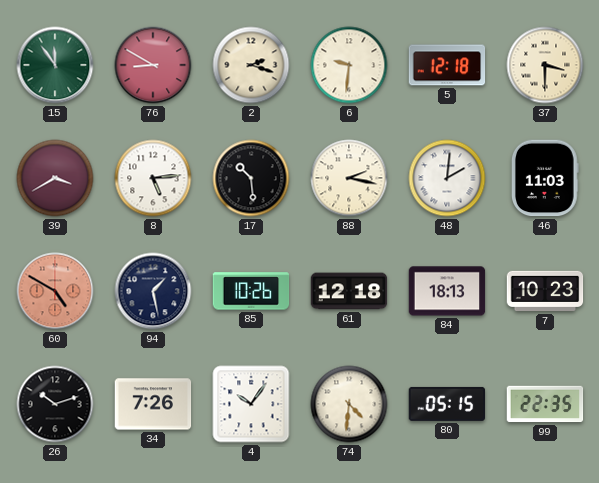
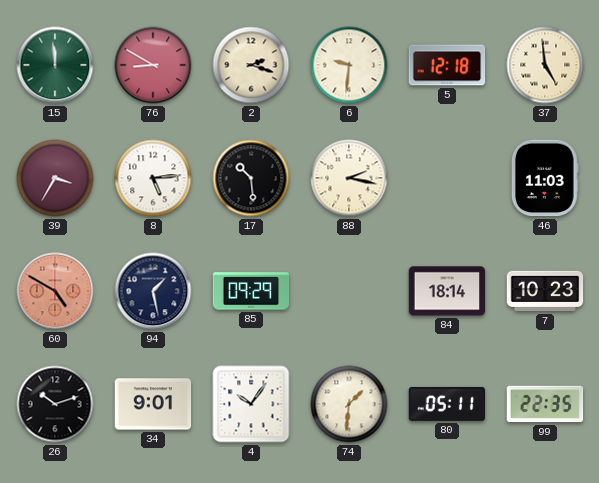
15: 11:54 -> 11:59 (55, 65)
37: 3:30 -> 4:59 (545, 65)
39: 3:40 -> 3:35 (55, 178)
48: 2:01 -> none (447, 178)
85: 10:26 -> 09:29 (251, 291)
61: 12:18 -> none (349, 291)
84: 18:13 -> 18:14 (447, 291)
34: 7:26 -> 9:01 (153, 404)
74: 4:31 -> 1:31 (349, 404)
80: 05:15 -> 05:11 (447, 404)
